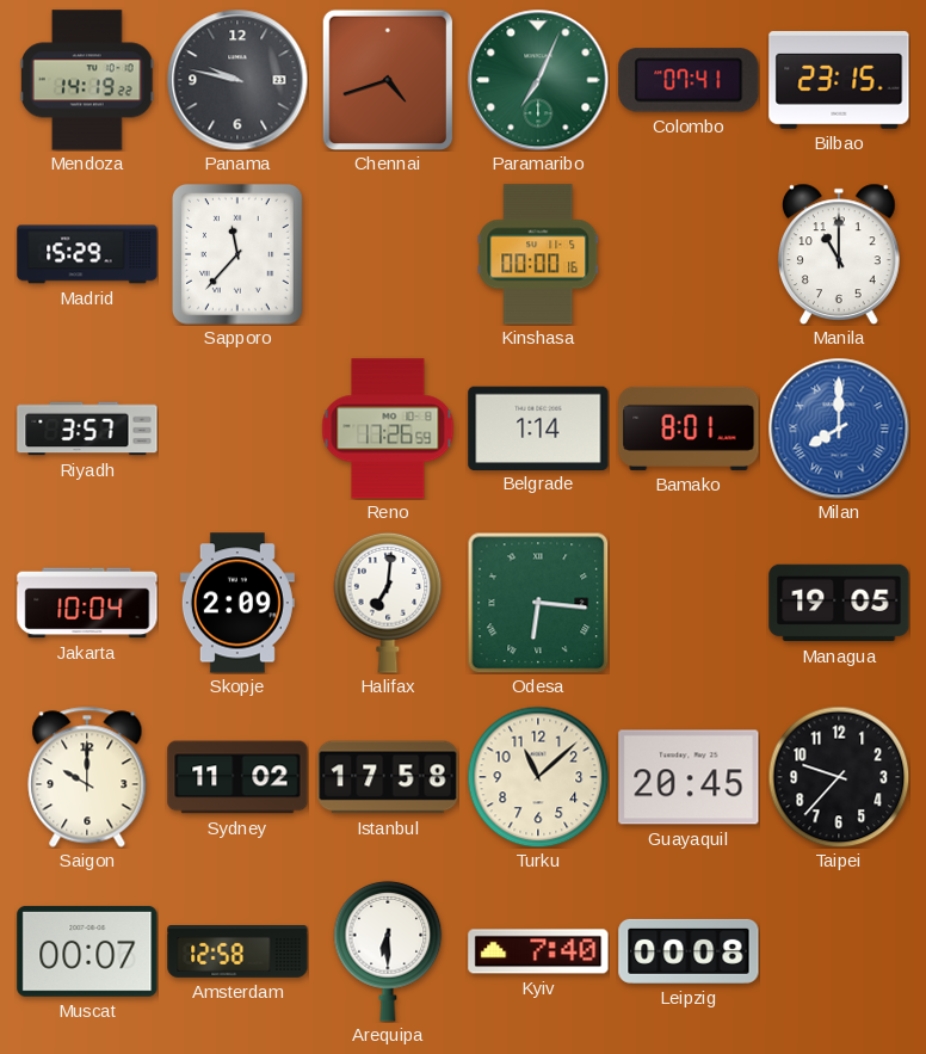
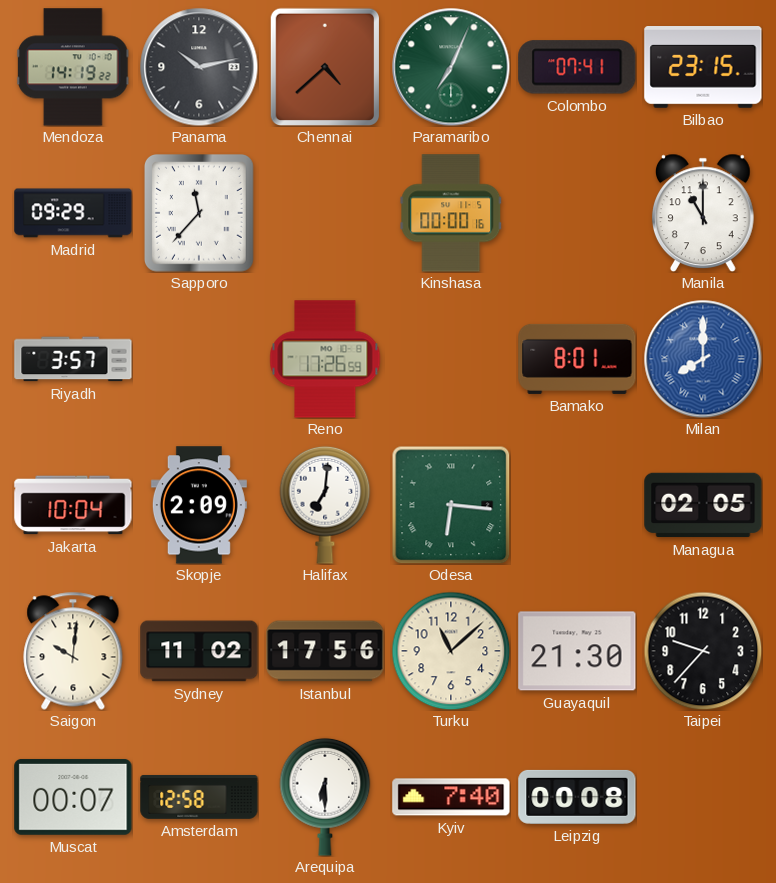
Panama: 9:47 -> 10:13 (199, 67)
Chennai: 4:42 -> 4:38 (324, 66)
Madrid: 15:29 -> 09:29 (73, 213)
Belgrade: 1:14 -> none (538, 427)
Managua: 19:05 -> 02:05 (703, 505)
Saigon: 10:00 -> 10:01 (73, 651)
Istanbul: 17:58 -> 17:56 (325, 651)
Guayaquil: 20:45 -> 21:30 (577, 651)
